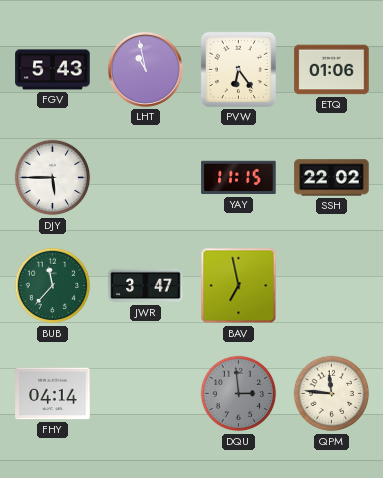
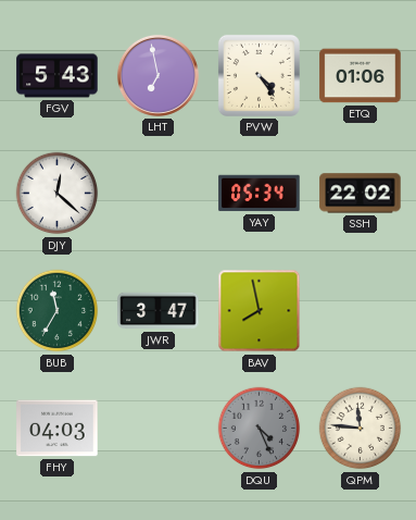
LHT: 10:58 -> 6:58 (157, 75)
PVW: 6:24 -> 4:24 (259, 75)
DJY: 5:45 -> 12:22 (58, 194)
YAY: 11:15 -> 05:34 (260, 194)
BUB: 11:37 -> 11:35 (58, 311)
BAV: 6:58 -> 7:58 (260, 311)
FHY: 04:14 -> 04:03 (58, 429)
DQU: 2:59 -> 4:26 (260, 429)
